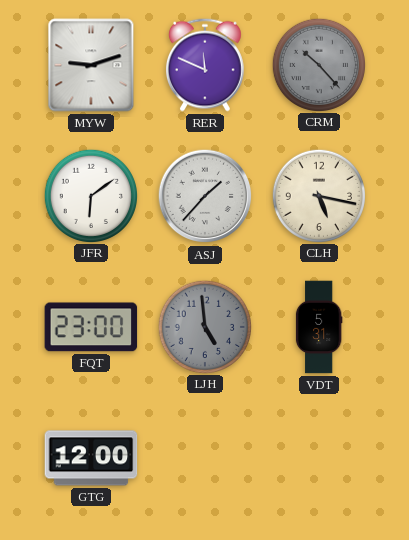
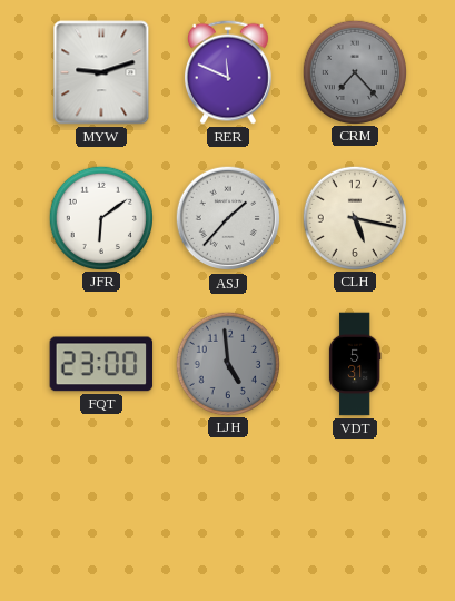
CRM: 10:23 -> 7:23 (354, 71)
GTG: 12:00 -> none (91, 458)
